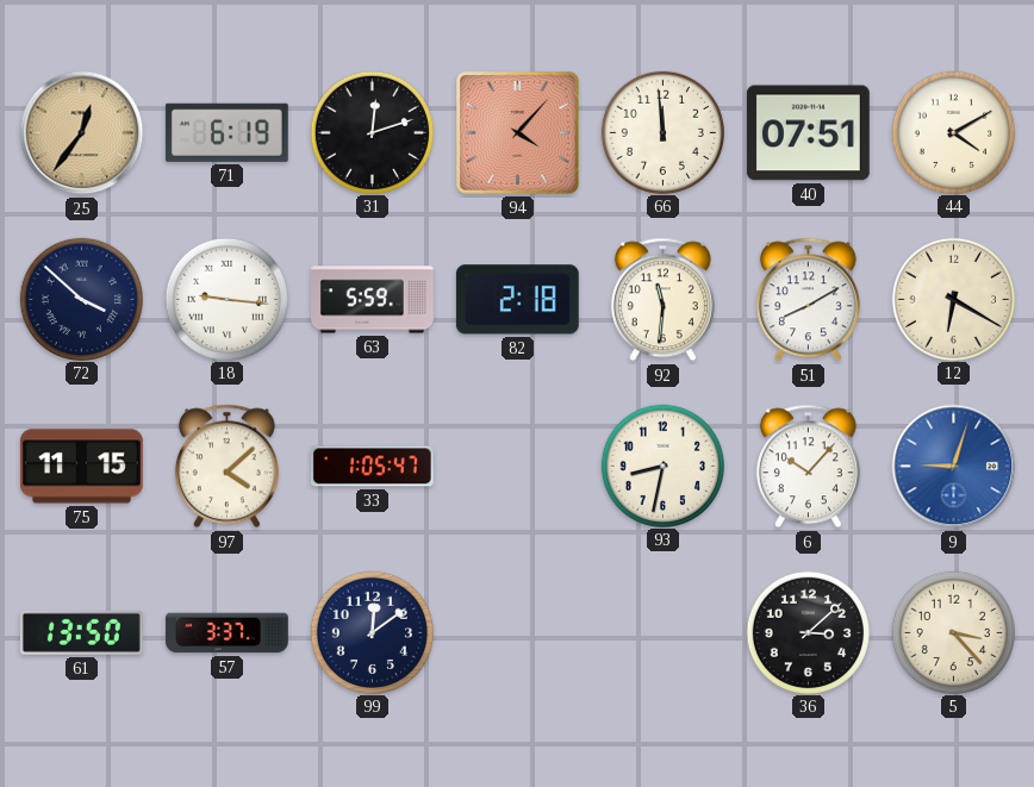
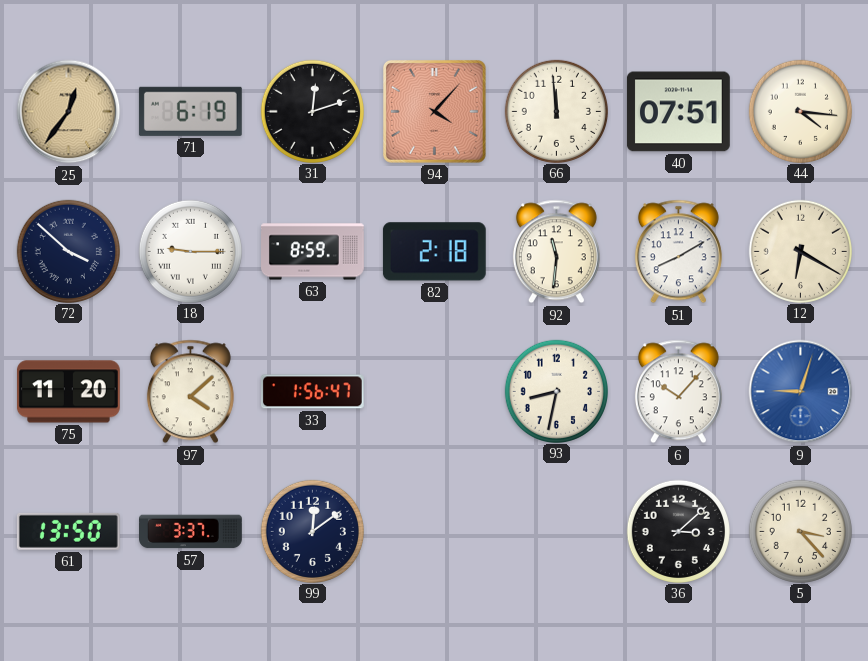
44: 4:10 -> 4:16 (800, 111)
18: 9:16 -> 9:15 (190, 251)
63: 5:59 -> 8:59 (313, 252)
75: 11:15 -> 11:20 (68, 392)
33: 1:05 -> 1:56 (312, 392)
